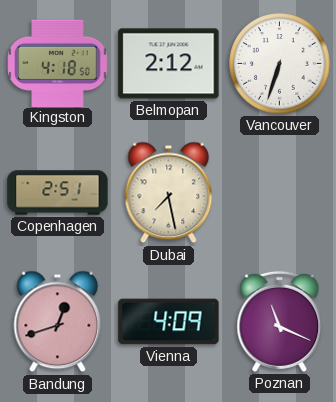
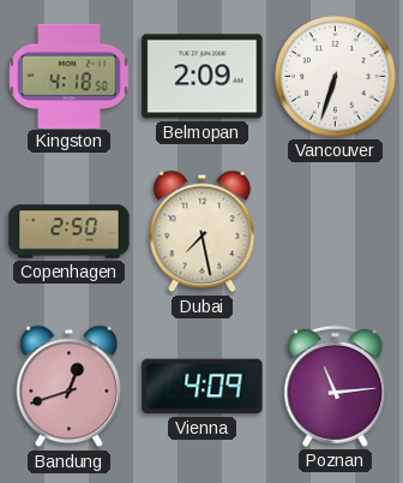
Belmopan: 2:12 -> 2:09 (203, 77)
Copenhagen: 2:51 -> 2:50 (70, 232)
Poznan: 11:19 -> 11:14 (336, 386)
